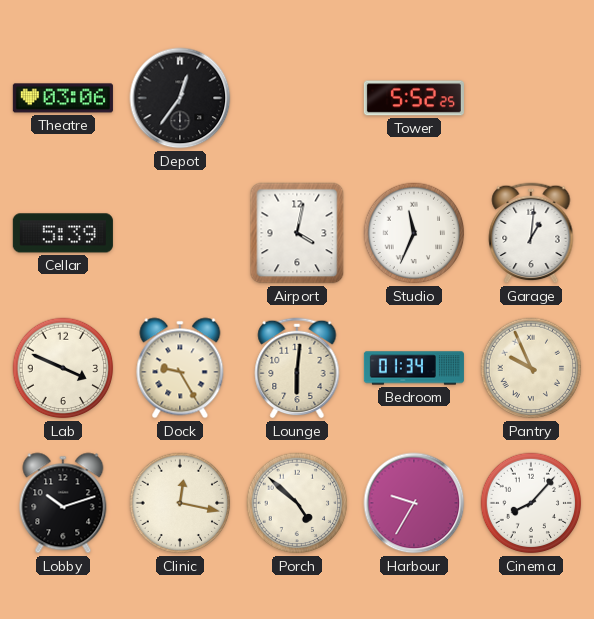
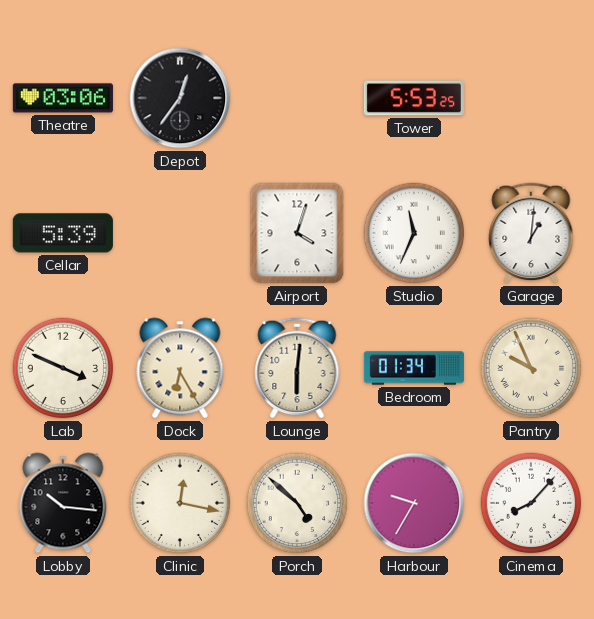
Tower: 5:52 -> 5:53 (414, 98)
Airport: 4:02 -> 4:03 (297, 233)
Dock: 9:25 -> 6:25 (180, 368)
Lobby: 10:12 -> 10:16 (63, 503)
